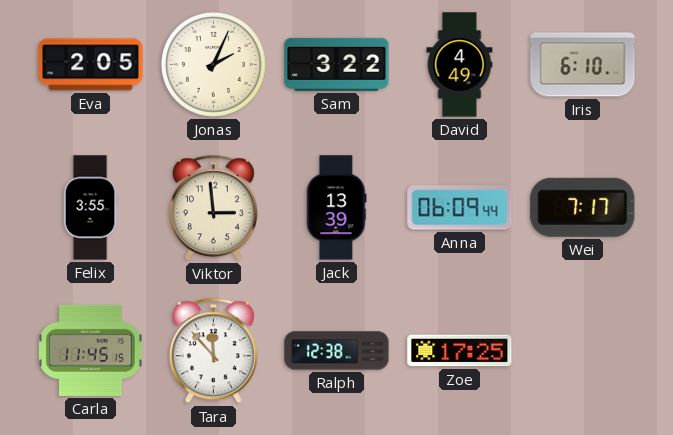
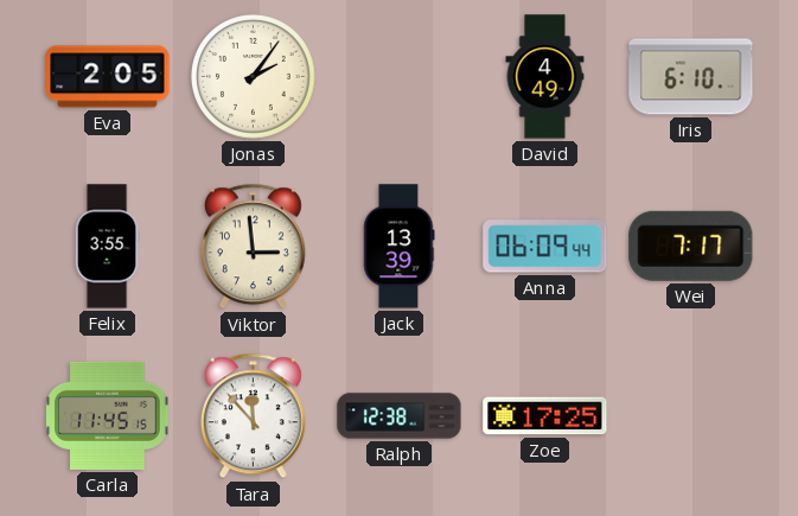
Jonas: 2:04 -> 2:06 (254, 77)
Sam: 3:22 -> none (337, 64)
